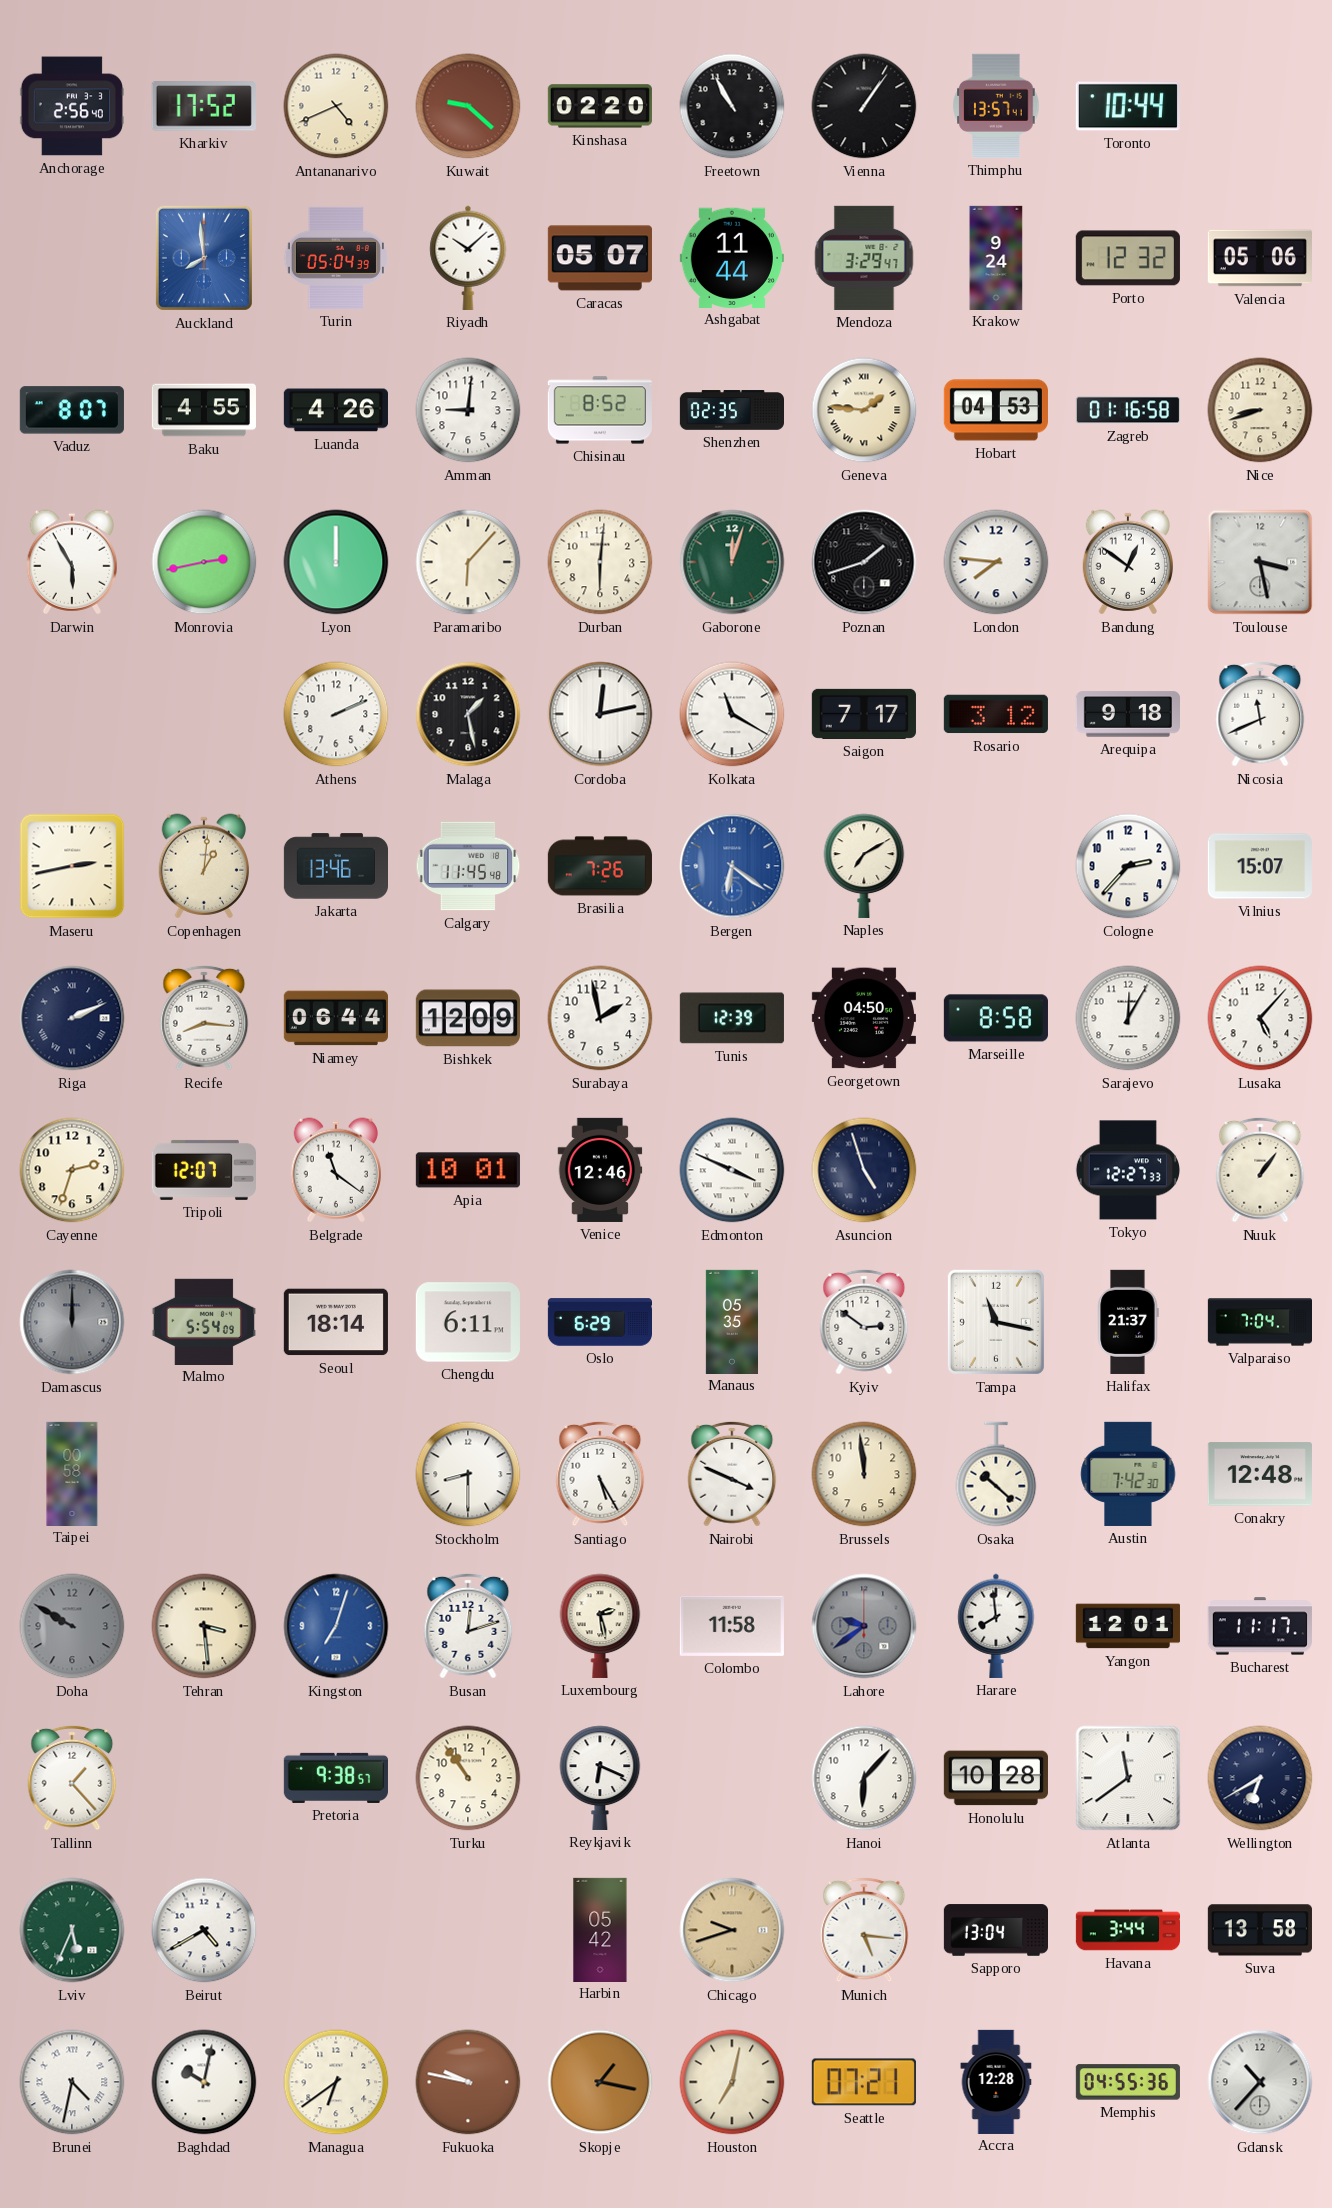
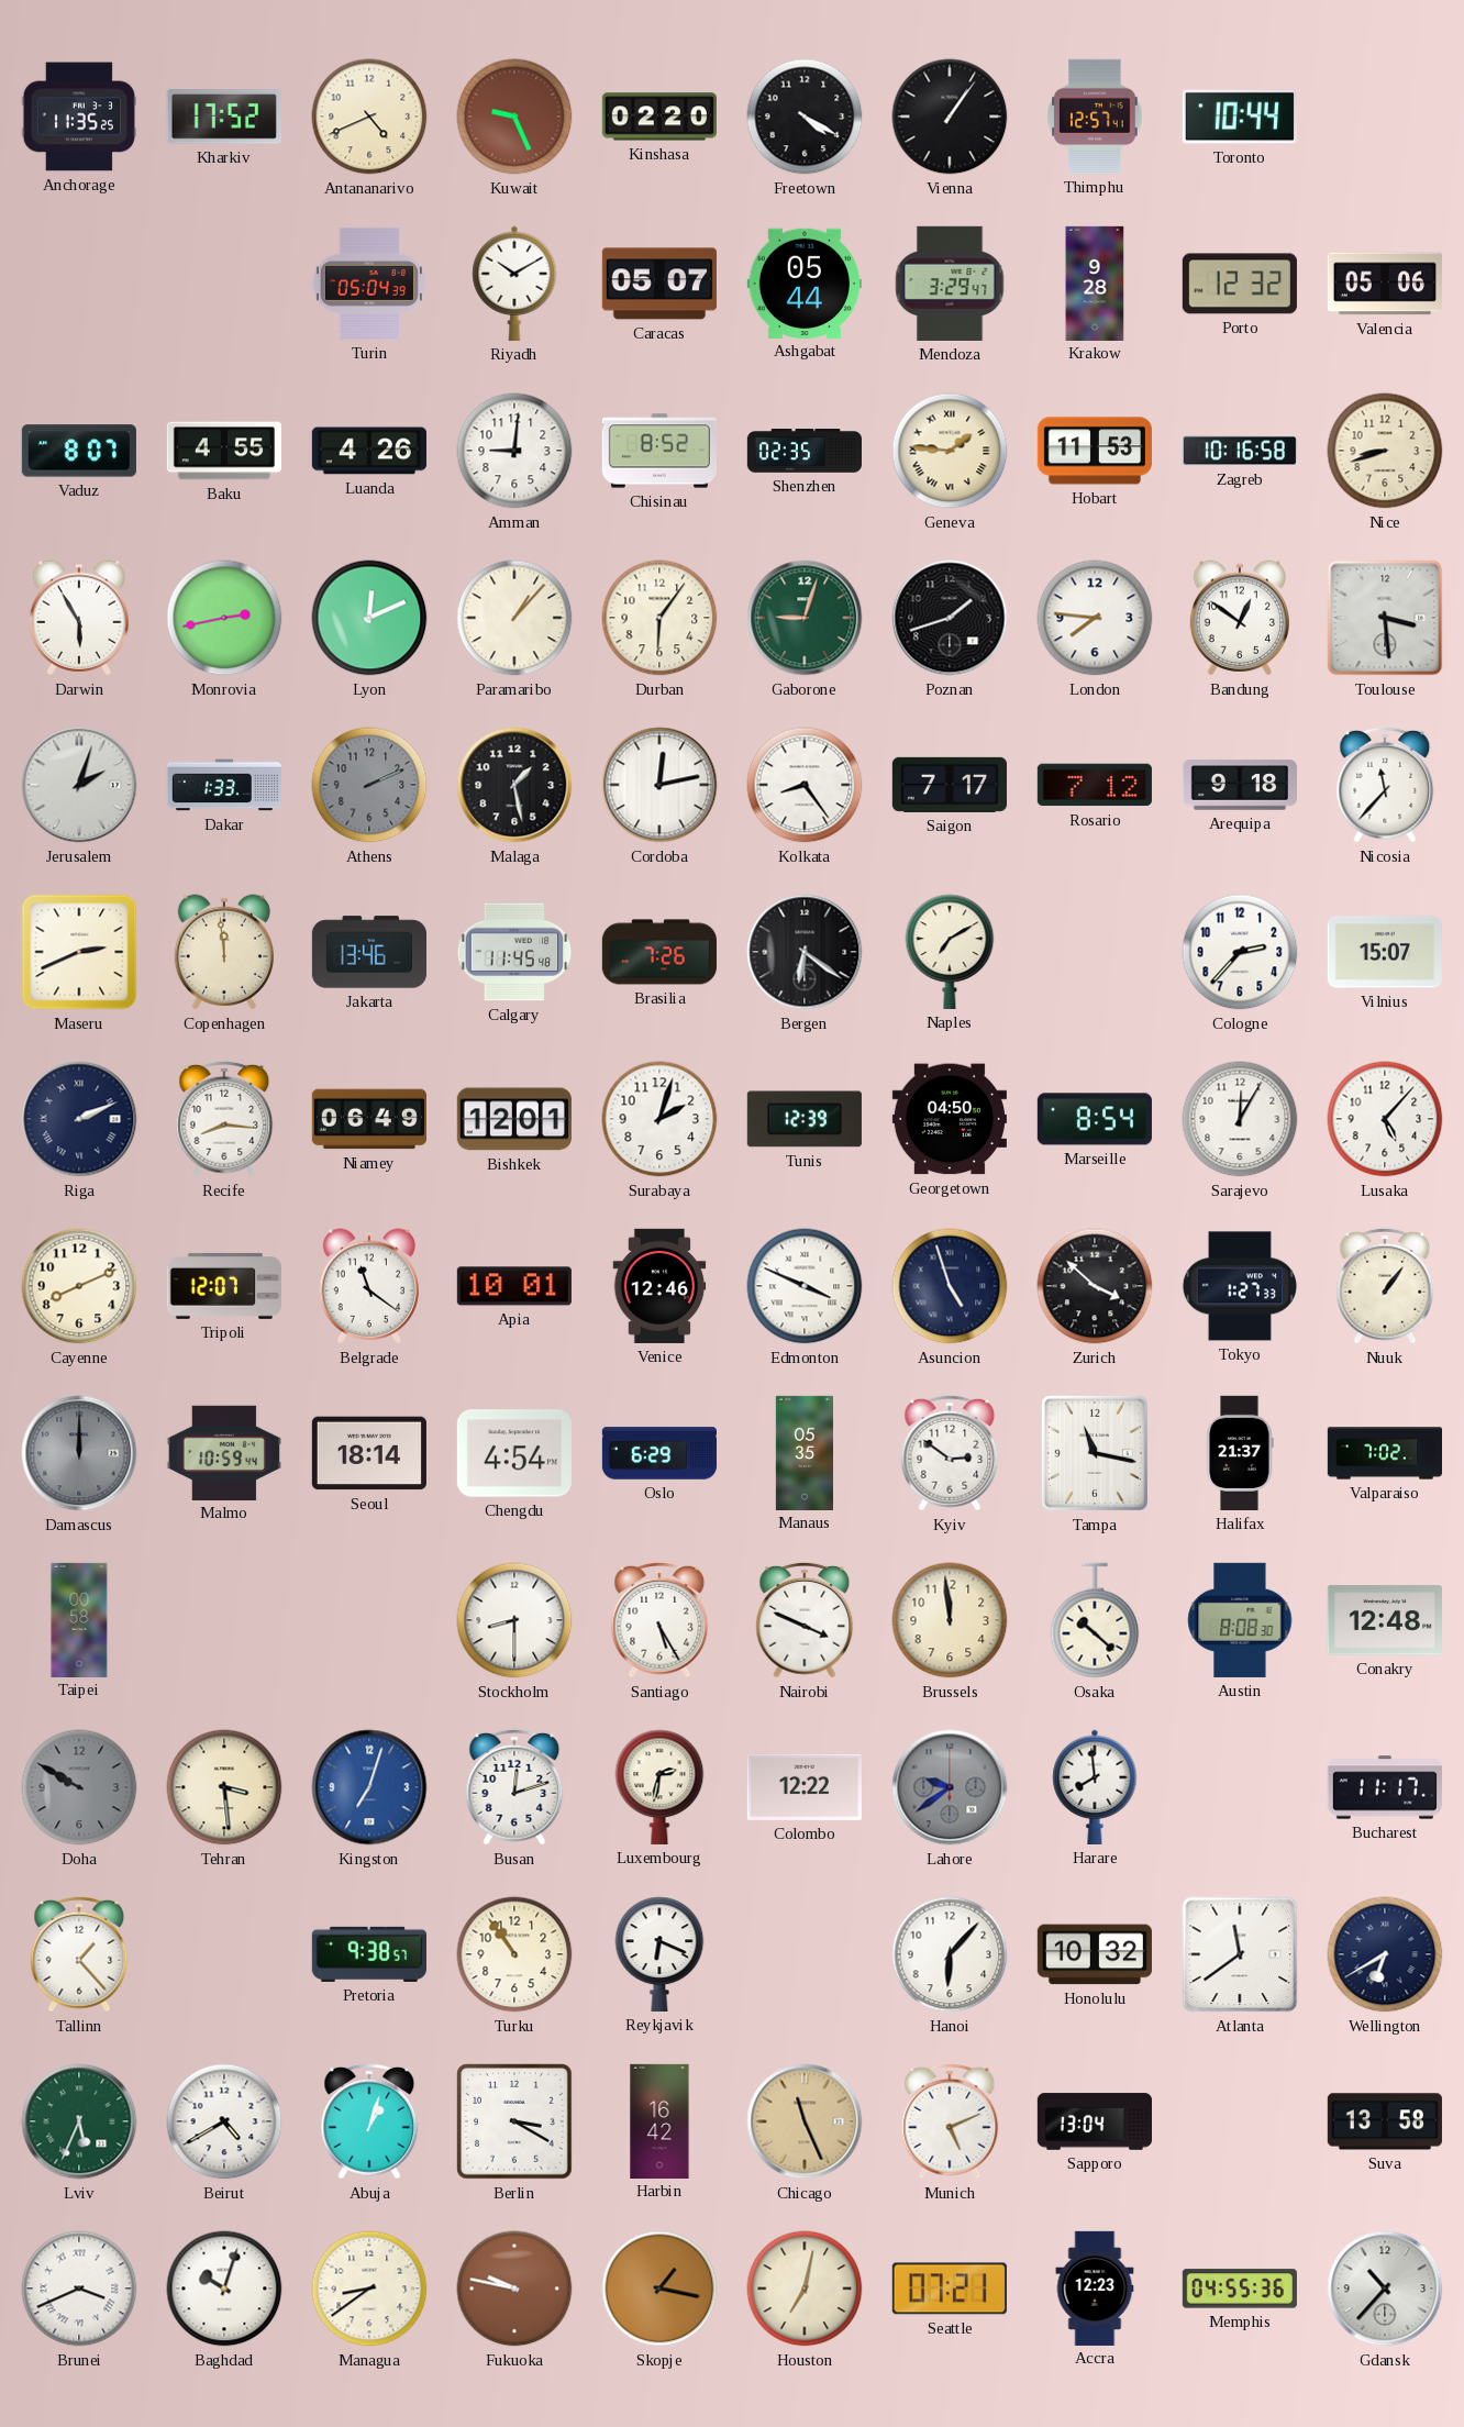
Anchorage: 2:56 -> 11:35 (79, 117)
Kuwait: 9:22 -> 9:26 (514, 117)
Freetown: 10:55 -> 4:20 (805, 117)
Thimphu: 13:57 -> 12:57 (1095, 117)
Auckland: 7:59 -> none (204, 258)
Riyadh: 10:08 -> 10:10 (514, 284)
Ashgabat: 11:44 -> 05:44 (805, 282)
Krakow: 9:24 -> 9:28 (1095, 282)
Hobart: 04:53 -> 11:53 (1095, 451)
Zagreb: 01:16 -> 10:16 (1240, 451)
Lyon: 12:00 -> 12:11 (369, 618)
Paramaribo: 6:07 -> 1:07 (514, 618)
Durban: 6:01 -> 6:06 (659, 618)
Gaborone: 12:03 -> 9:03 (805, 618)
Toulouse: 3:28 -> 3:29 (1385, 618)
Jerusalem: none -> 2:03 (79, 785)
Dakar: none -> 1:33 (223, 785)
Athens dial: white -> grey (369, 785)
Kolkata: 11:20 -> 8:24 (805, 785)
Rosario: 3:12 -> 7:12 (1095, 785)
Nicosia: 11:41 -> 11:37 (1385, 785)
Maseru: 2:43 -> 2:41 (79, 952)
Copenhagen: 1:01 -> 11:59 (223, 952)
Bergen dial: blue -> black (805, 952)
Niamey: 06:44 -> 06:49 (369, 1119)
Bishkek: 12:09 -> 12:01 (514, 1119)
Surabaya: 1:58 -> 2:03 (659, 1119)
Marseille: 8:58 -> 8:54 (1095, 1119)
Cayenne: 2:33 -> 8:11 (79, 1286)
Zurich: none -> 3:52 (1095, 1286)
Tokyo: 12:27 -> 1:27 (1239, 1286)
Malmo: 5:54 -> 10:59 (224, 1452)
Chengdu: 6:11 -> 4:54 (514, 1453)
Valparaiso: 7:04 -> 7:02 (1384, 1453)
Austin: 7:42 -> 8:08 (1240, 1620)
Luxembourg: 2:28 -> 2:32 (659, 1787)
Colombo: 11:58 -> 12:22 (805, 1787)
Yangon: 12:01 -> none (1128, 1626)
Honolulu: 10:28 -> 10:32 (1095, 1954)
Abuja: none -> 1:03 (369, 2121)
Berlin: none -> 3:20 (514, 2121)
Harbin: 05:42 -> 16:42 (659, 2120)
Chicago: 9:42 -> 11:26 (805, 2121)
Munich: 5:16 -> 5:11 (950, 2121)
Havana: 3:44 -> none (1127, 1930)
Brunei: 4:32 -> 3:41 (79, 2289)
Baghdad: 10:02 -> 10:03 (224, 2289)
Managua: 6:39 -> 8:39 (369, 2289)
Accra: 12:28 -> 12:23 (1095, 2287)
